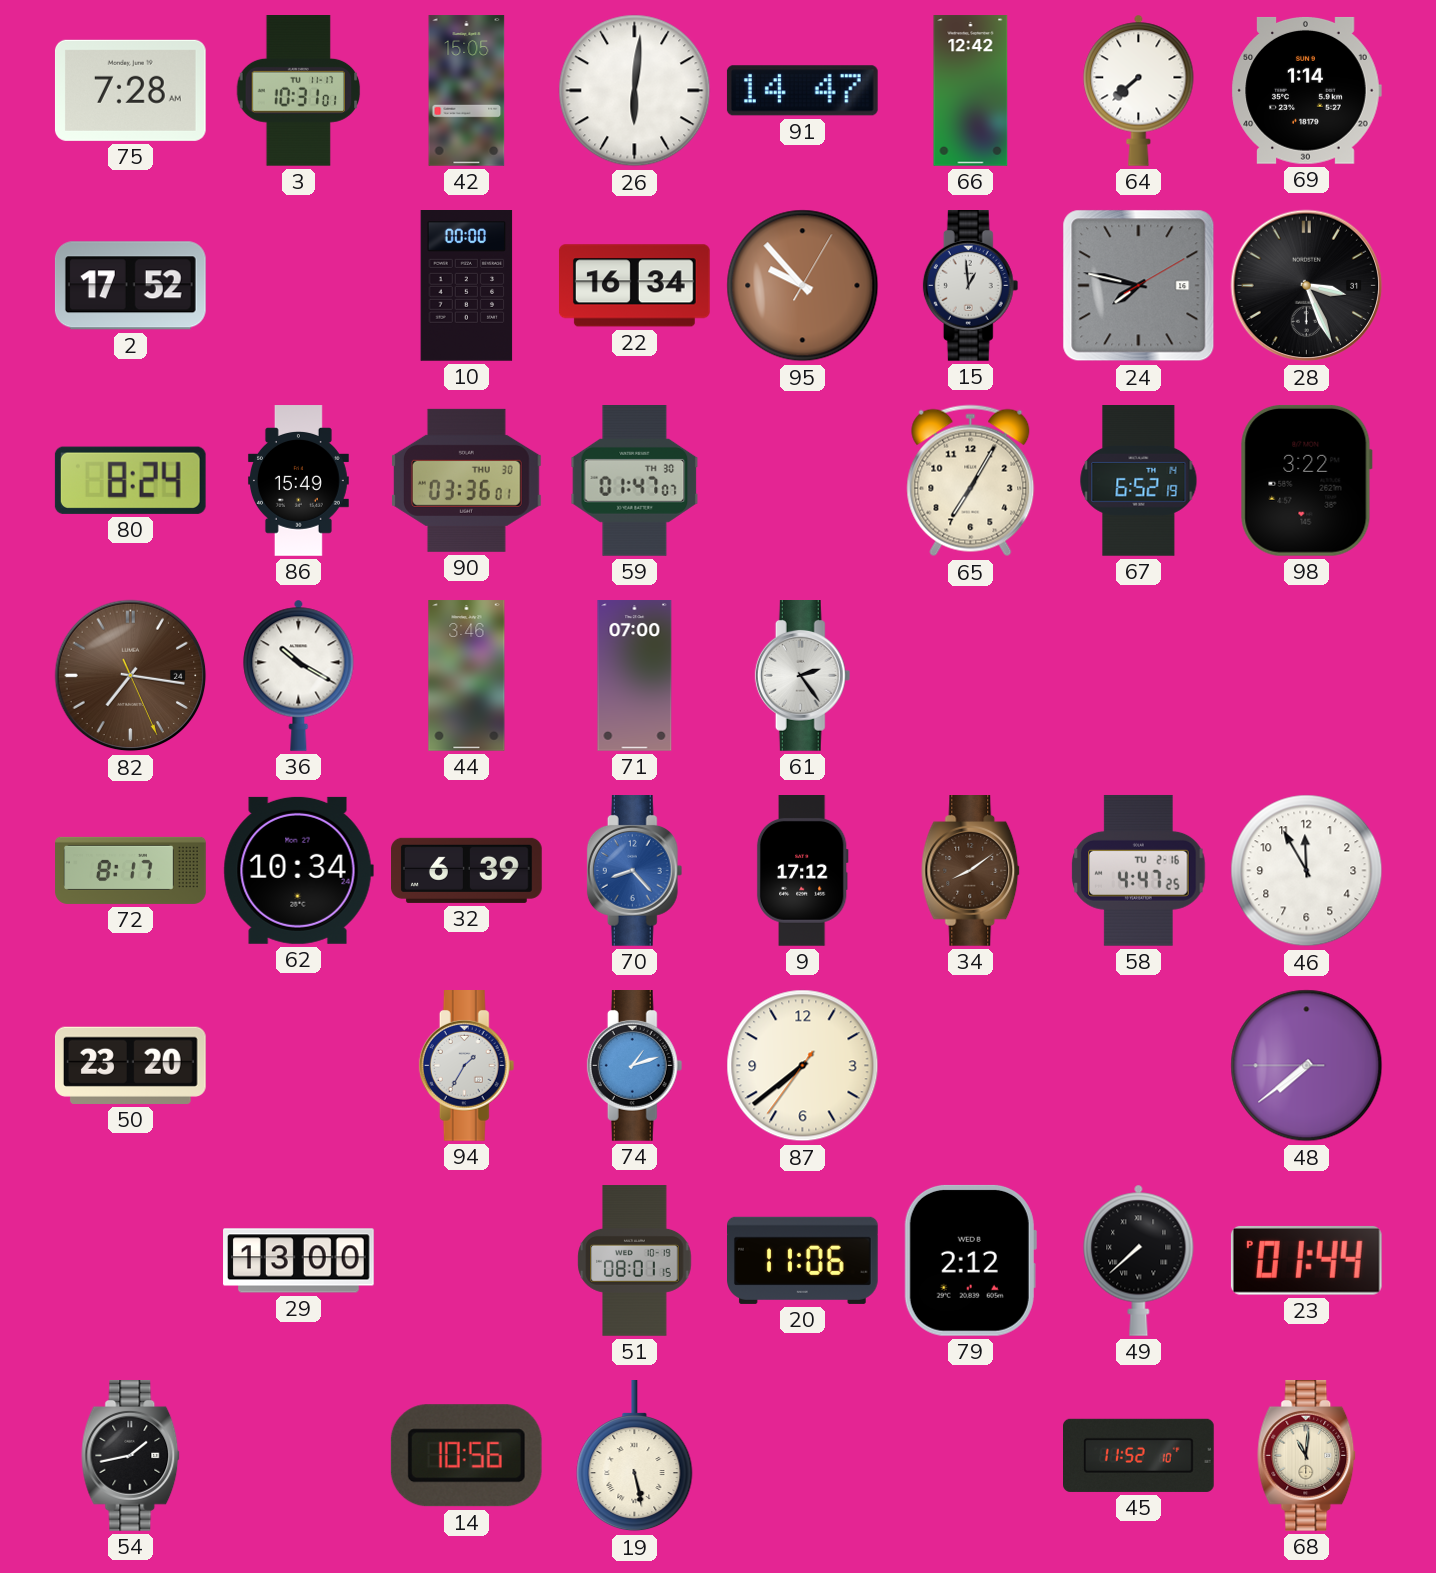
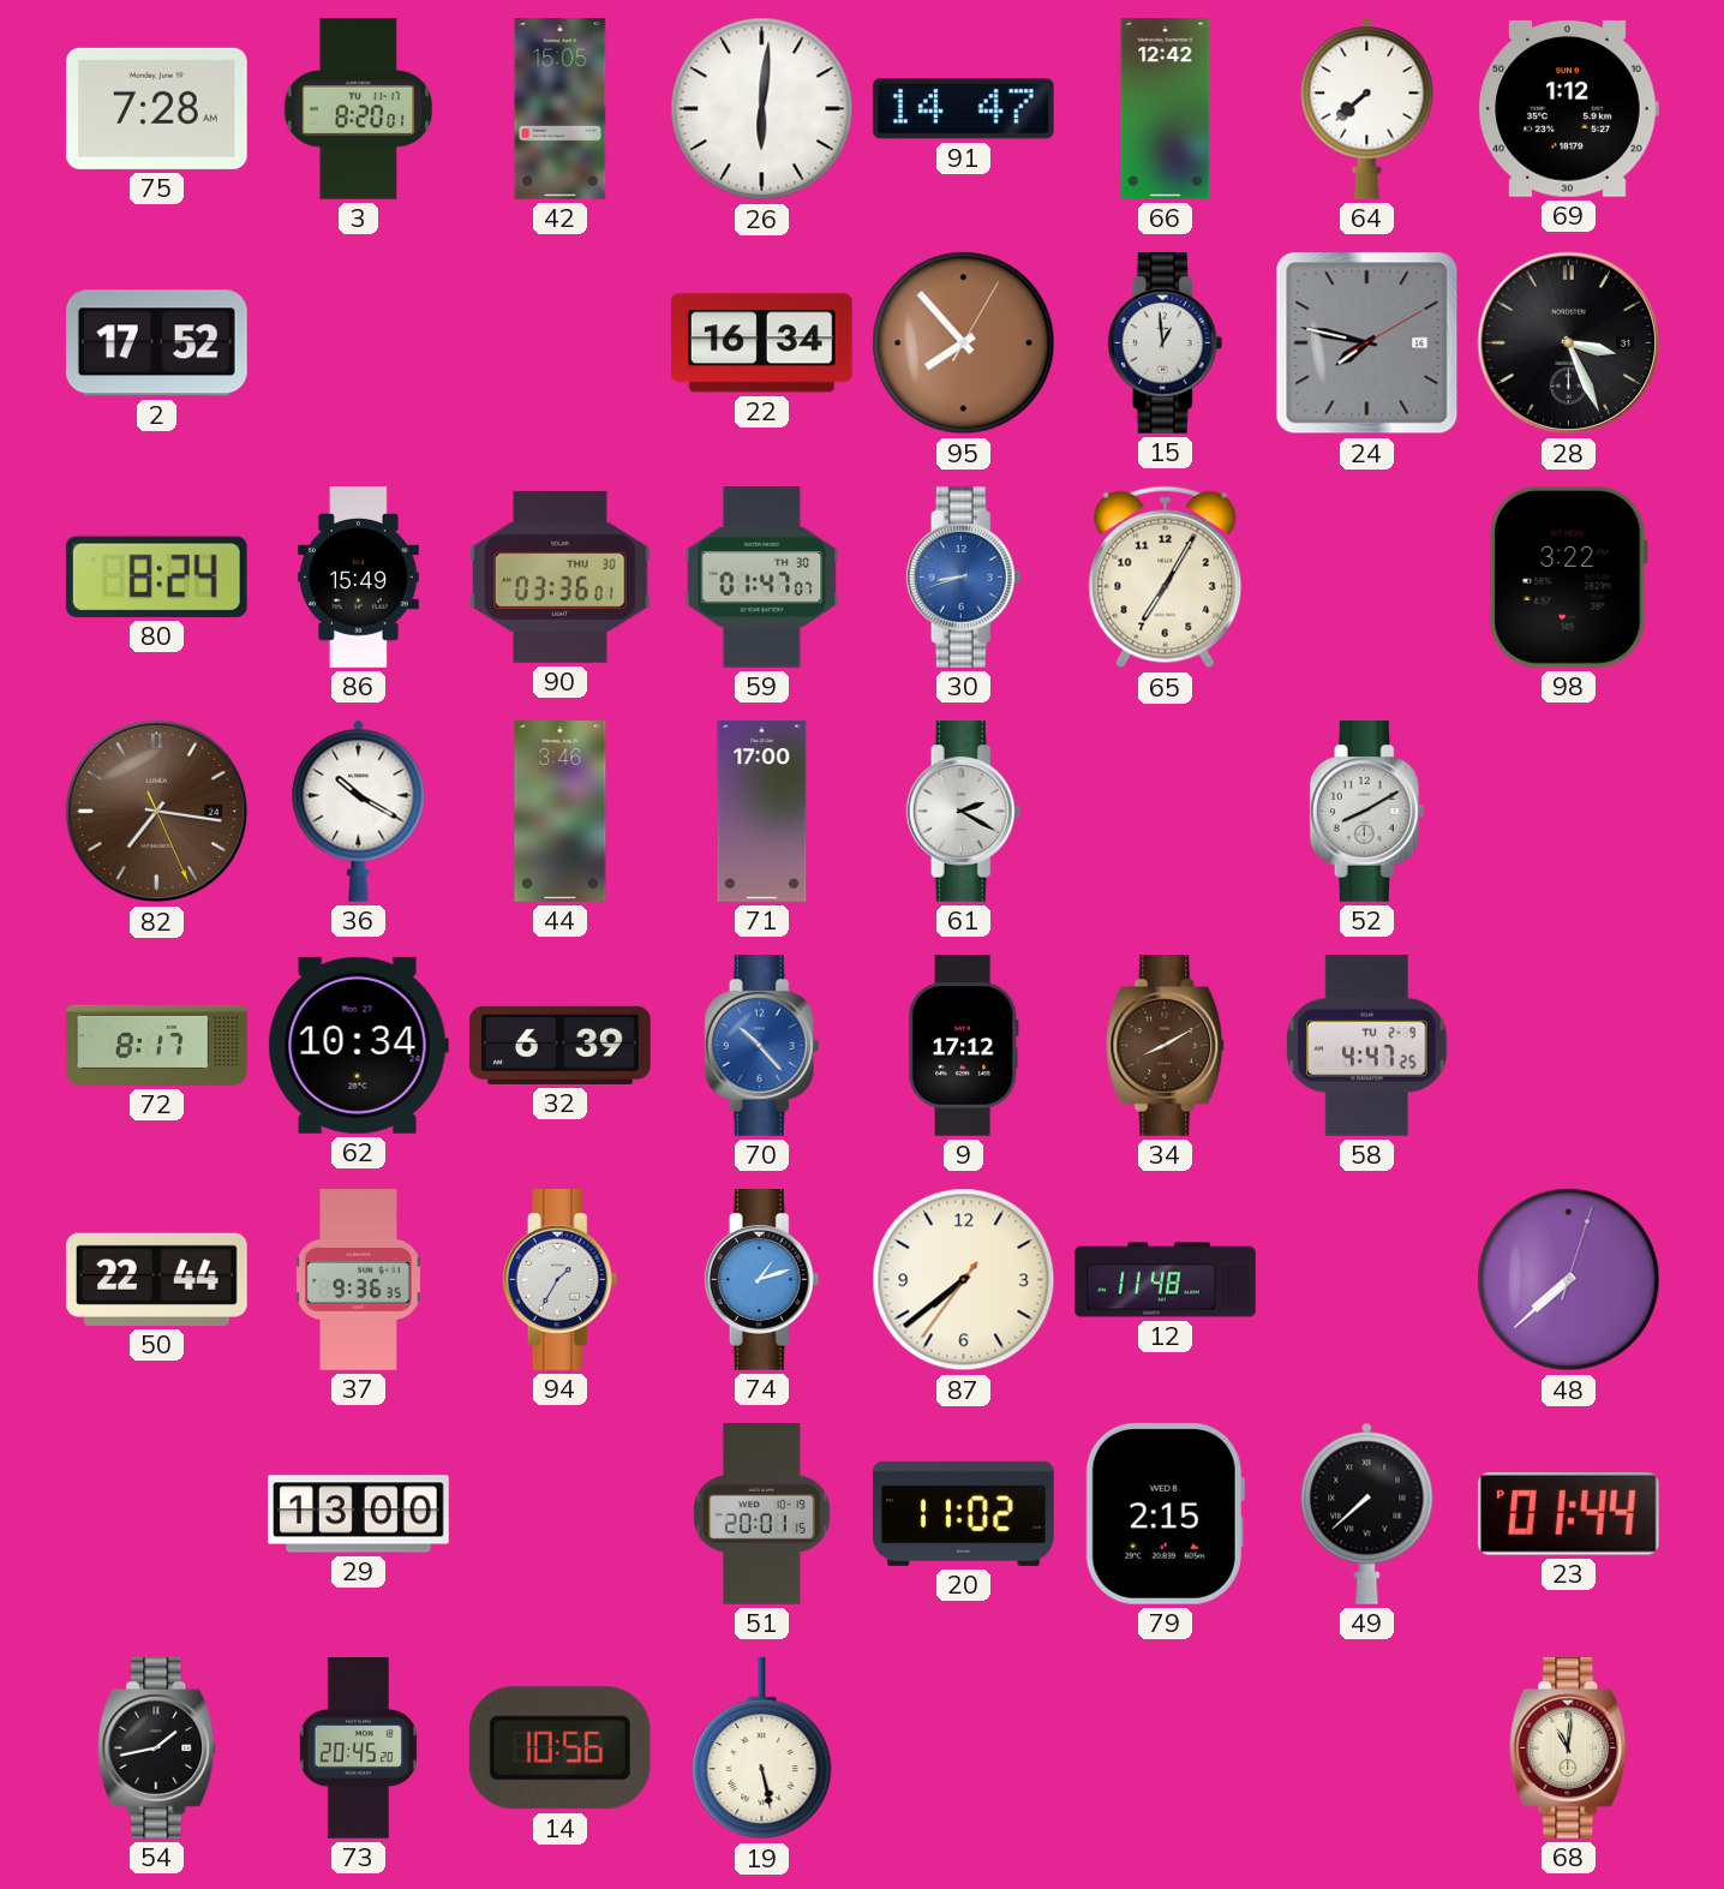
3: 10:31 -> 8:20 (359, 109)
69: 1:14 -> 1:12 (1568, 108)
10: 00:00 -> none (467, 286)
95: 9:53 -> 7:53 (964, 343)
30: none -> 8:42 (964, 578)
67: 6:52 -> none (1139, 481)
71: 07:00 -> 17:00 (762, 812)
61: 2:24 -> 2:20 (964, 812)
52: none -> 8:10 (1367, 812)
70: 8:23 -> 10:23 (762, 1046)
34: 8:09 -> 8:10 (1166, 1046)
58 date: TU 2-16 -> TU 2-9 (1367, 1045)
46: 11:55 -> none (1307, 871)
50: 23:20 -> 22:44 (156, 1279)
37: none -> 9:36 (359, 1280)
12: none -> 11:48 (1166, 1280)
48: 7:38:45 -> 7:38:03 (1569, 1280)
51: 08:01 -> 20:01 (762, 1514)
20: 11:06 -> 11:02 (964, 1513)
79: 2:12 -> 2:15 (1165, 1513)
73: none -> 20:45 (358, 1748)
45: 11:52 -> none (1139, 1455)
